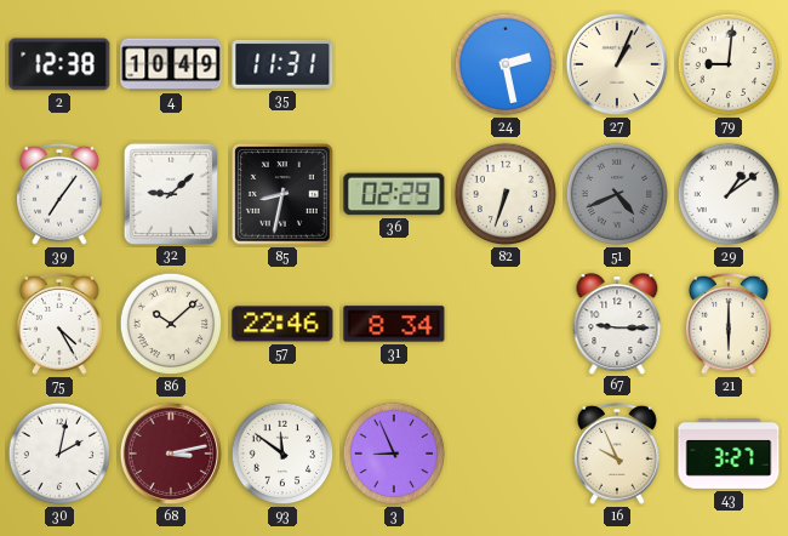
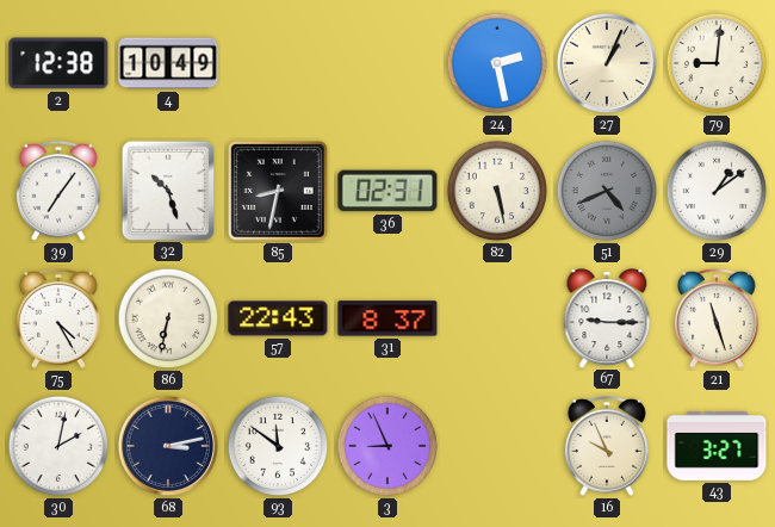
35: 11:31 -> none (282, 64)
32: 9:08 -> 10:27 (167, 190)
36: 02:29 -> 02:31 (387, 191)
82: 6:33 -> 5:28 (497, 191)
86: 10:08 -> 6:32 (168, 318)
57: 22:46 -> 22:43 (278, 318)
31: 8:34 -> 8:37 (387, 318)
21: 6:00 -> 11:27 (717, 318)
68 dial: burgundy -> navy (168, 446)
